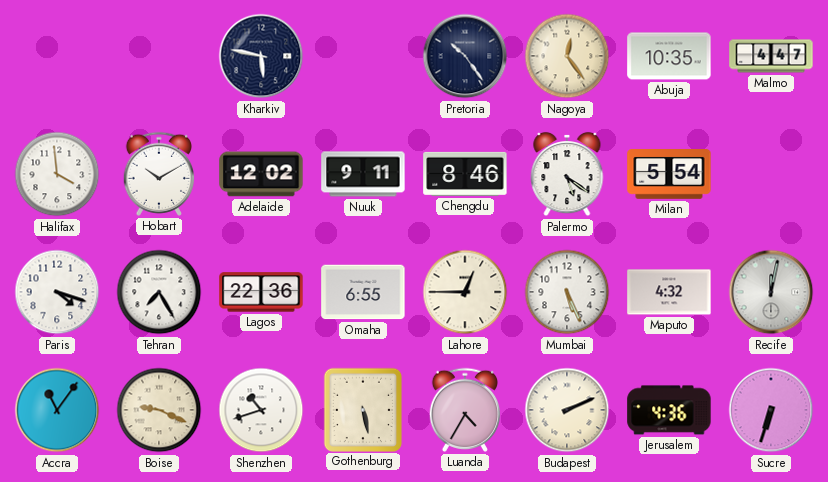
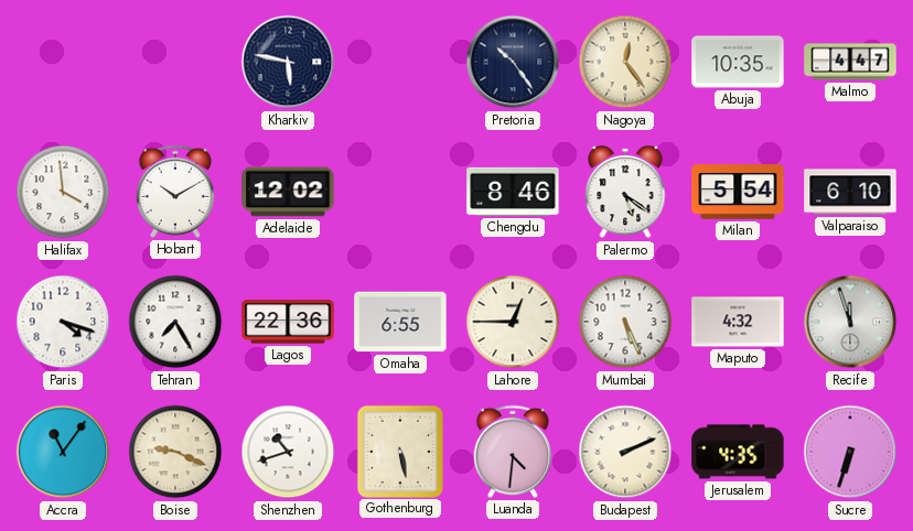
Nuuk: 9:11 -> none (363, 174)
Valparaiso: none -> 6:10 (850, 192)
Recife: 12:02 -> 11:57 (850, 322)
Luanda: 4:35 -> 4:31 (512, 452)
Jerusalem: 4:36 -> 4:35 (738, 452)
